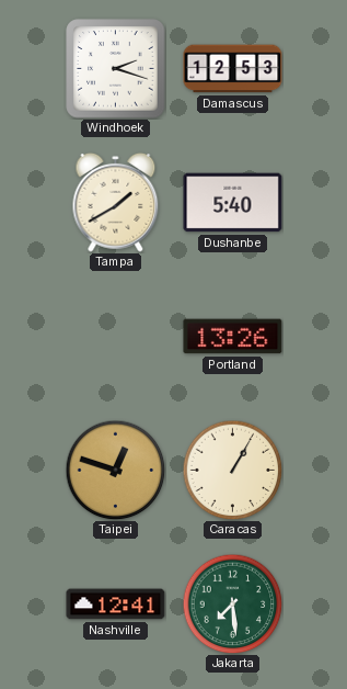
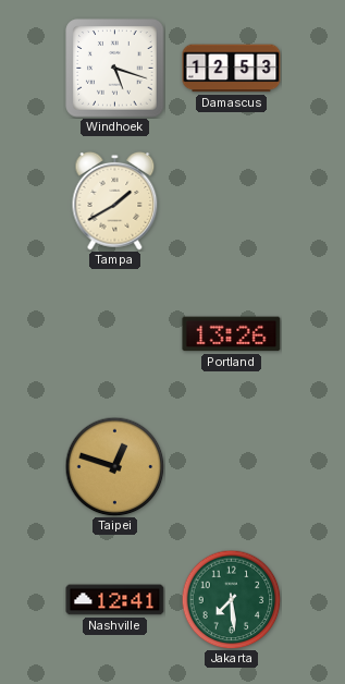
Windhoek: 2:18 -> 5:18 (115, 69)
Dushanbe: 5:40 -> none (233, 203)
Caracas: 1:05 -> none (232, 470)
